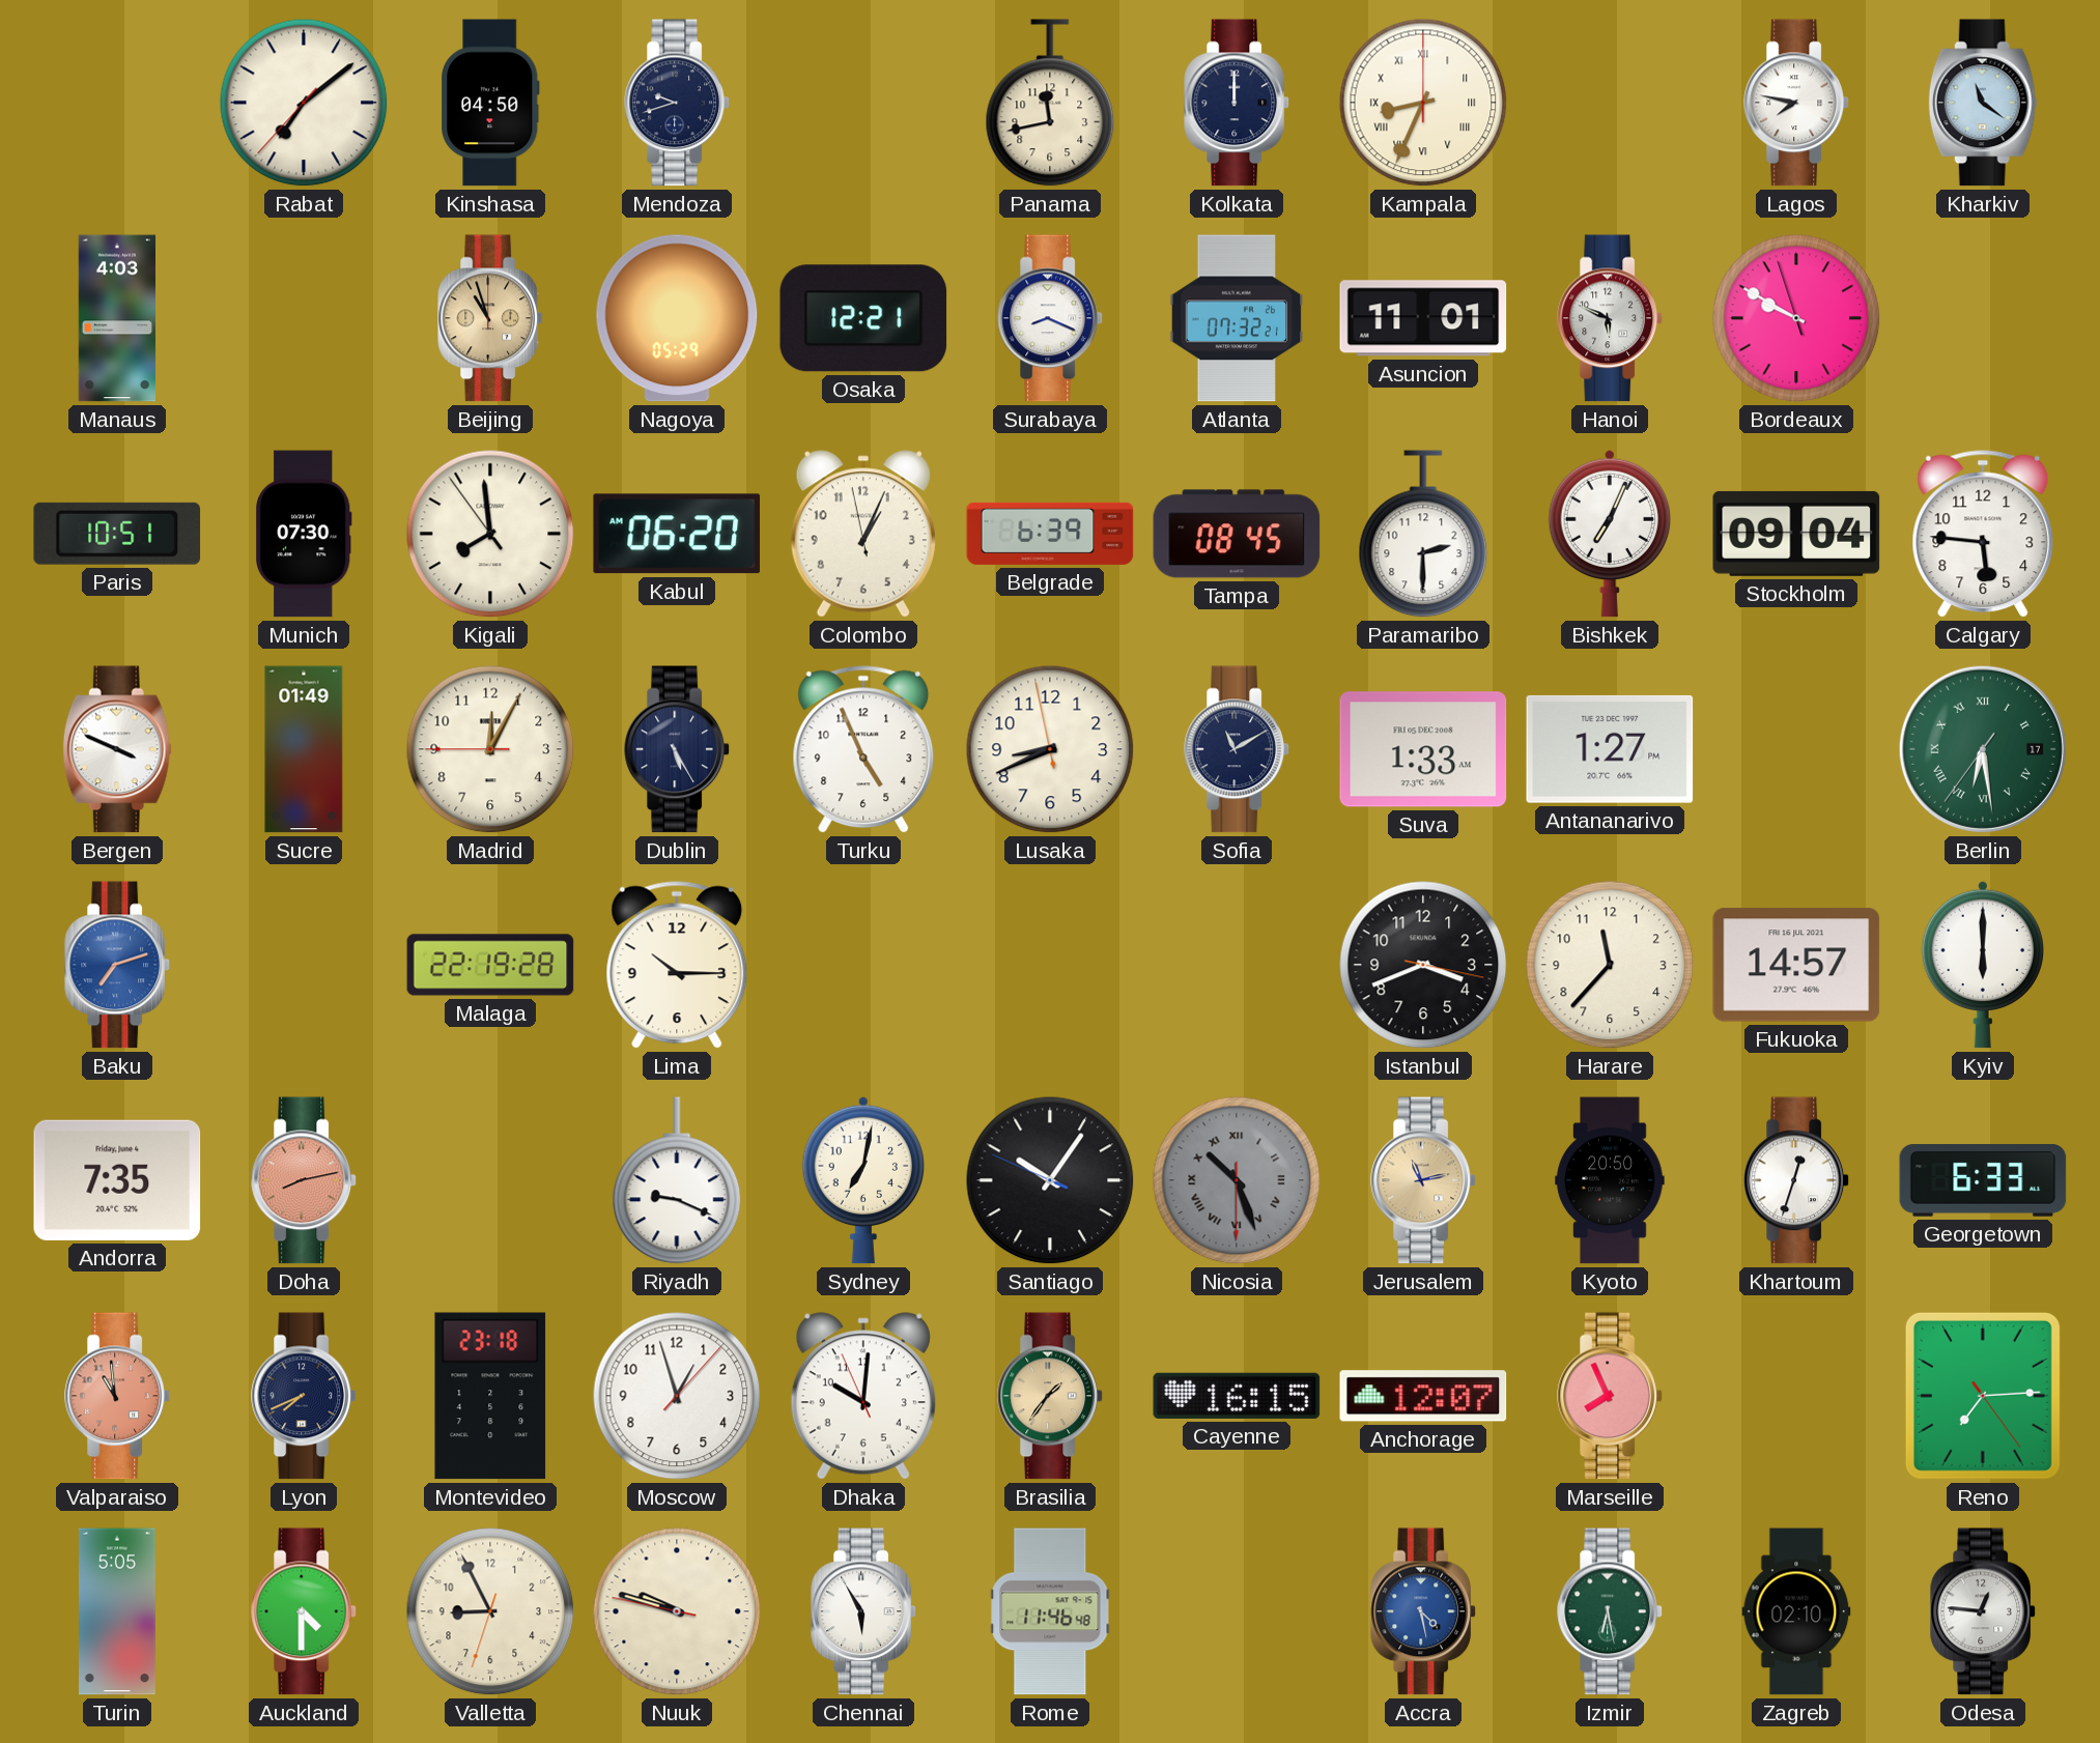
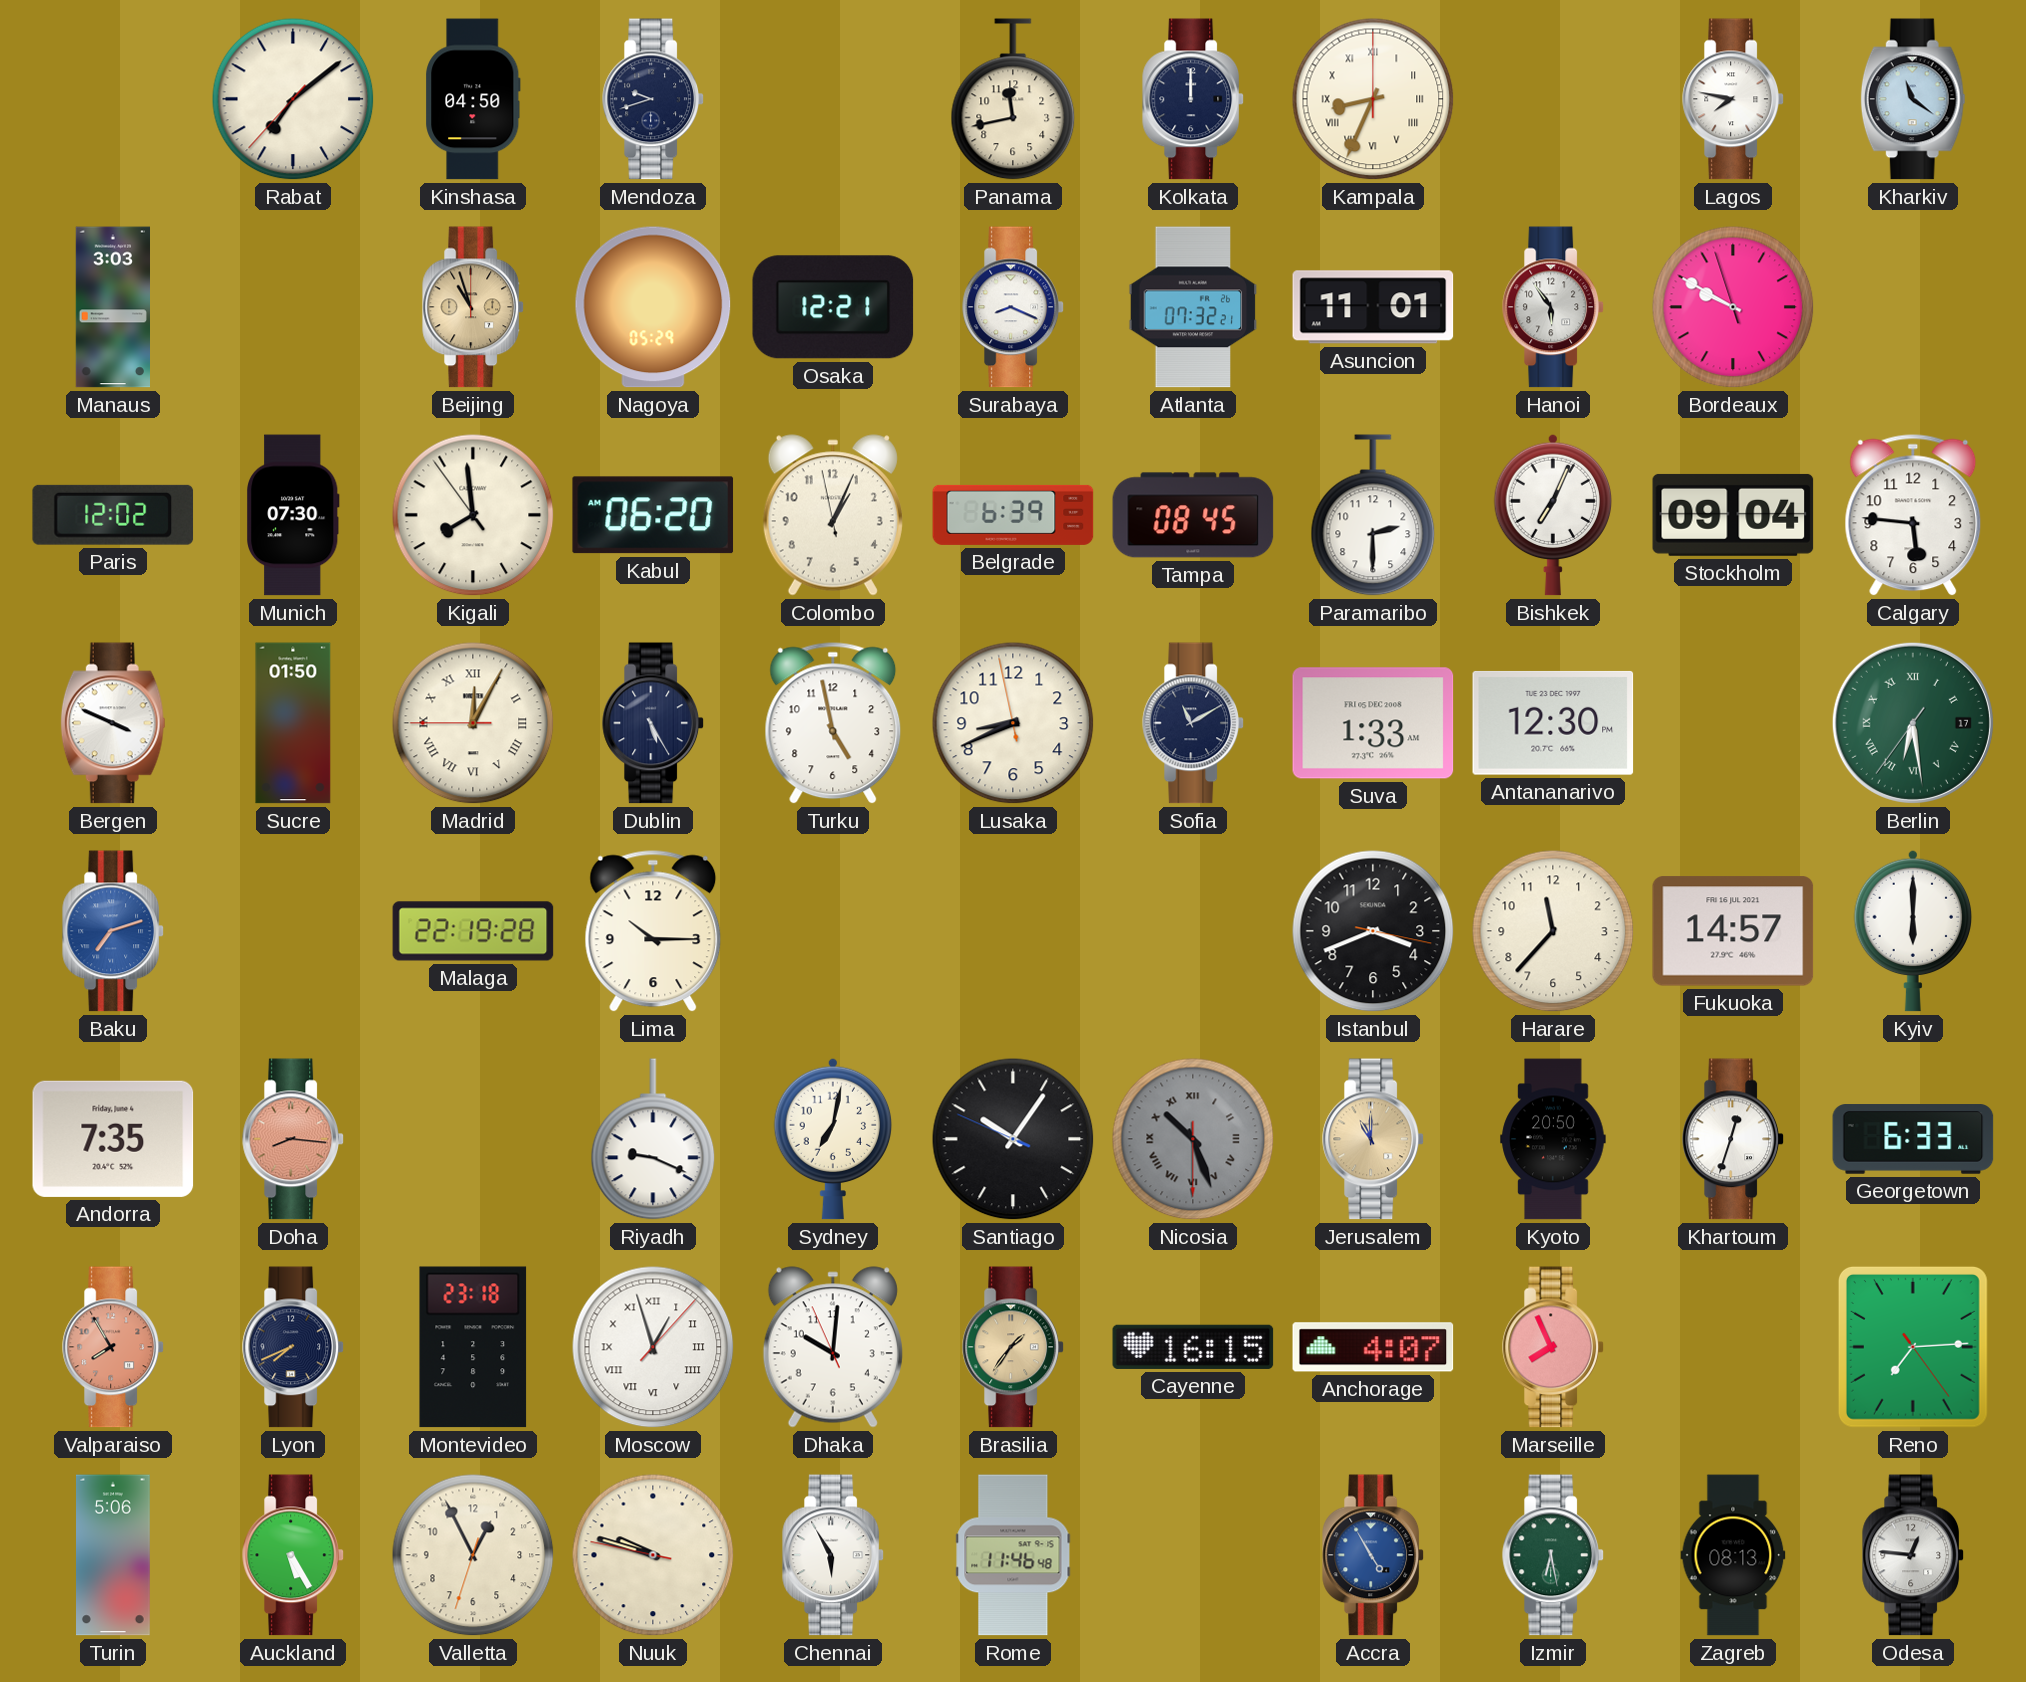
Manaus: 4:03 -> 3:03 (112, 307)
Hanoi: 5:49 -> 5:54 (1553, 307)
Paris: 10:51 -> 12:02 (113, 515)
Sucre: 01:49 -> 01:50 (293, 723)
Madrid numerals: Arabic -> Roman (473, 723)
Turku: 4:56 -> 4:58 (833, 723)
Antananarivo: 1:27 -> 12:30 (1553, 723)
Doha: 8:13 -> 8:16 (293, 1139)
Jerusalem: 11:13 -> 11:00 (1373, 1139)
Valparaiso: 10:59 -> 7:55 (113, 1347)
Moscow numerals: Arabic -> Roman (653, 1347)
Anchorage: 12:07 -> 4:07 (1373, 1347)
Turin: 5:05 -> 5:06 (114, 1555)
Auckland: 4:30 -> 5:25 (293, 1555)
Valletta: 8:55 -> 12:55 (473, 1555)
Accra: 4:28 -> 4:55 (1373, 1555)
Zagreb: 02:10 -> 08:13 (1733, 1555)
